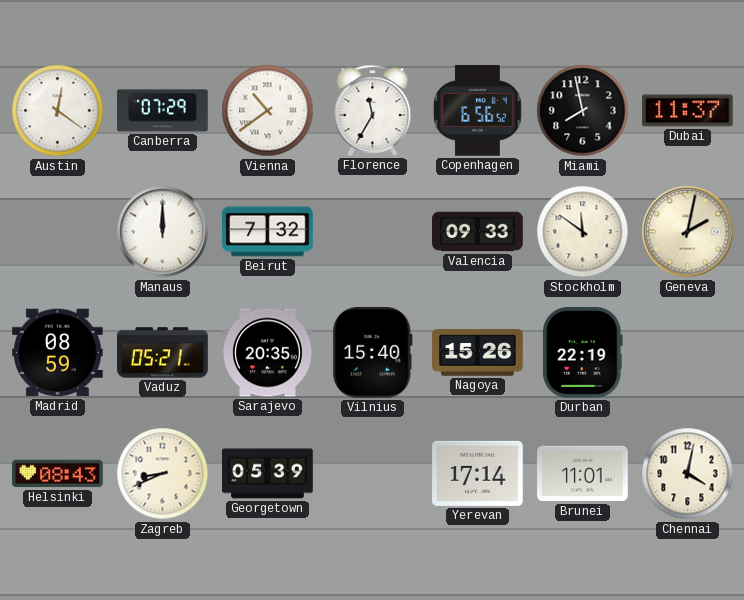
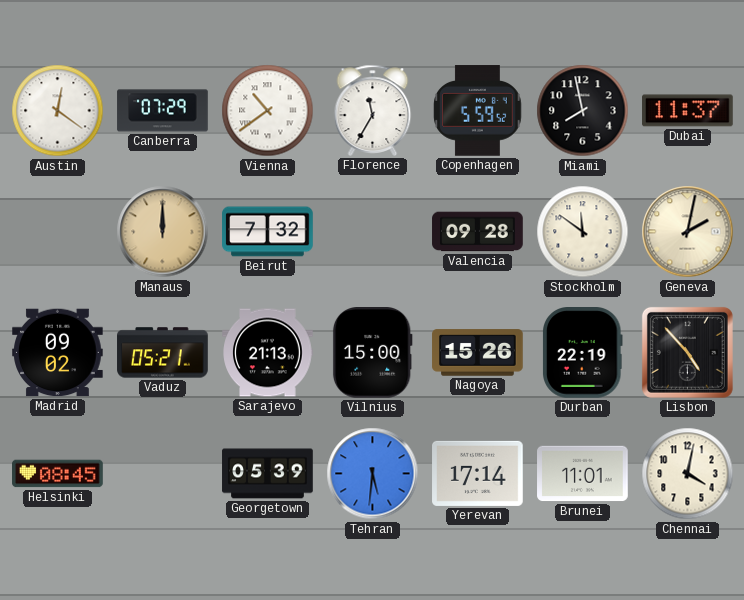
Copenhagen: 6:56 -> 5:59 (478, 111)
Manaus dial: white -> champagne (163, 232)
Valencia: 09:33 -> 09:28 (478, 232)
Madrid: 08:59 -> 09:02 (58, 353)
Sarajevo: 20:35 -> 21:13 (268, 353)
Vilnius: 15:40 -> 15:00 (372, 353)
Lisbon: none -> 4:53 (687, 352)
Helsinki: 08:43 -> 08:45 (58, 474)
Zagreb: 8:41 -> none (163, 474)
Tehran: none -> 5:31 (373, 474)
